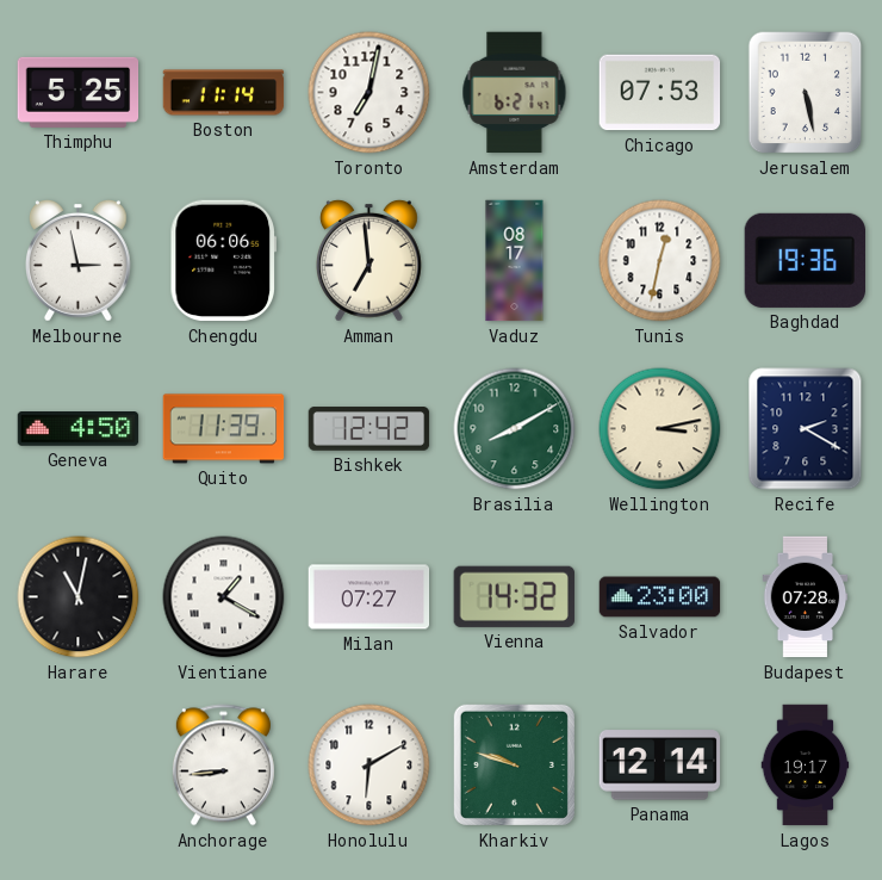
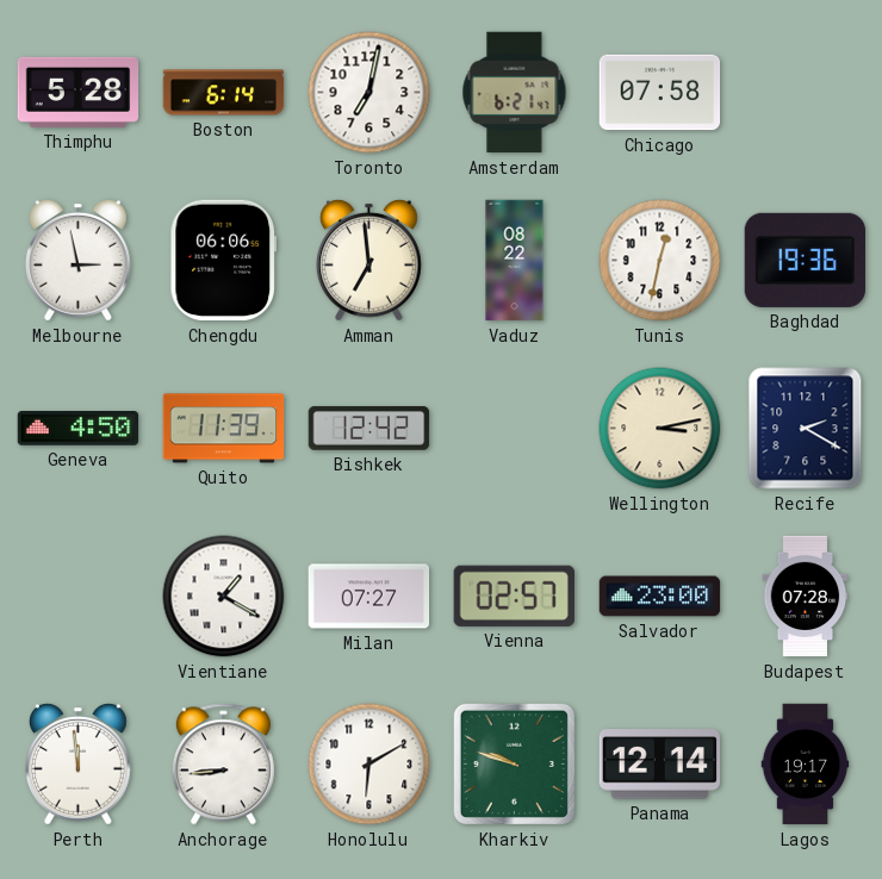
Thimphu: 5:25 -> 5:28 (79, 92)
Boston: 11:14 -> 6:14 (224, 93)
Chicago: 07:53 -> 07:58 (660, 93)
Jerusalem: 5:28 -> none (806, 93)
Vaduz: 08:17 -> 08:22 (515, 261)
Brasilia: 8:10 -> none (515, 429)
Harare: 11:02 -> none (79, 597)
Vienna: 14:32 -> 02:57 (514, 596)
Perth: none -> 11:59 (79, 763)
